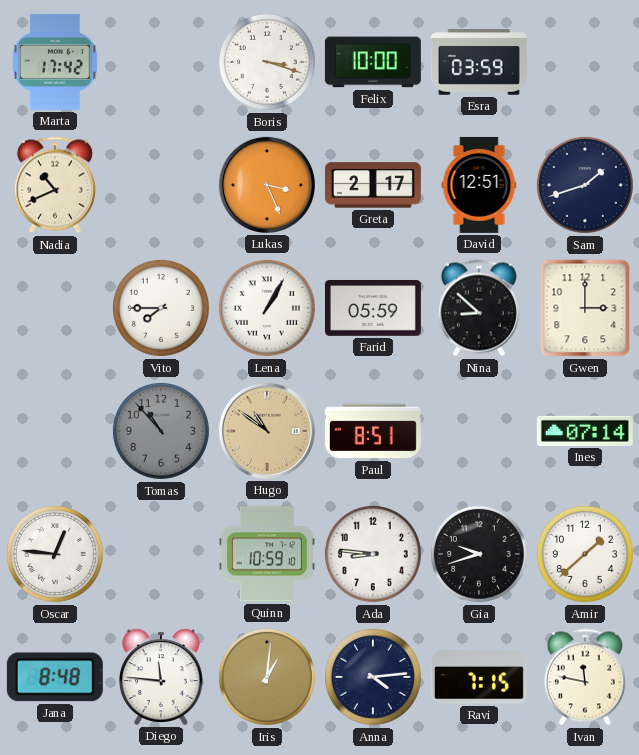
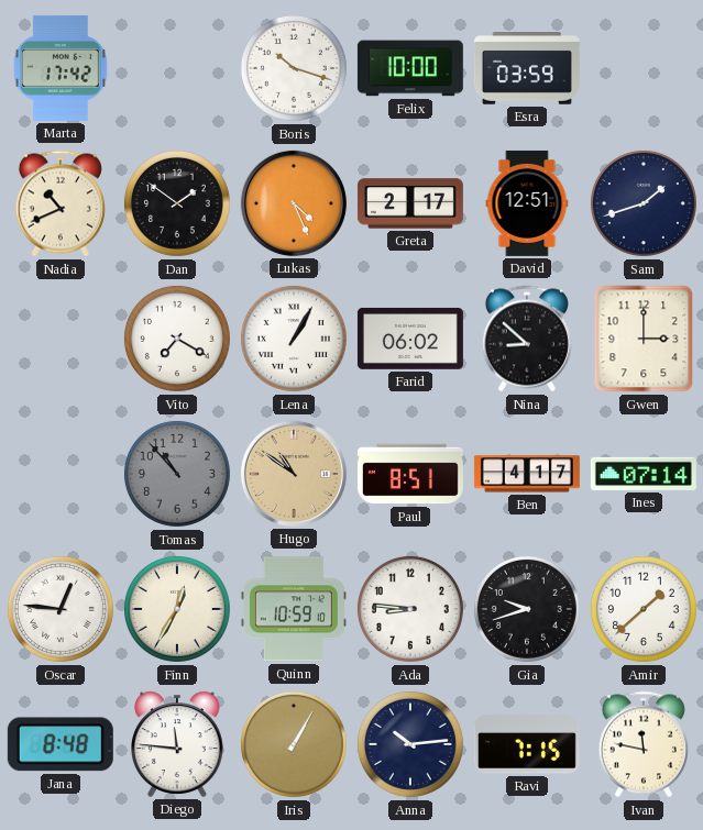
Boris: 3:18 -> 10:18 (294, 68)
Dan: none -> 1:51 (177, 203)
Lukas: 3:26 -> 4:26 (294, 203)
Vito: 7:45 -> 7:20 (177, 339)
Farid: 05:59 -> 06:02 (410, 339)
Ben: none -> 4:17 (527, 474)
Finn: none -> 12:35 (177, 609)
Iris: 1:01 -> 1:05 (294, 744)
Anna: 4:14 -> 10:14 (410, 744)
